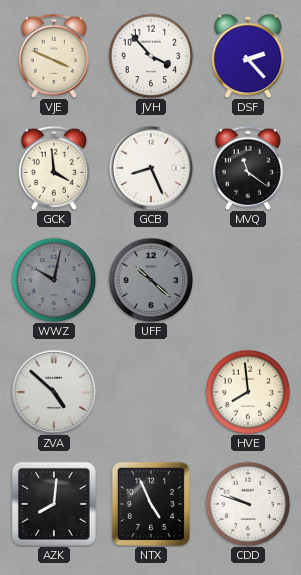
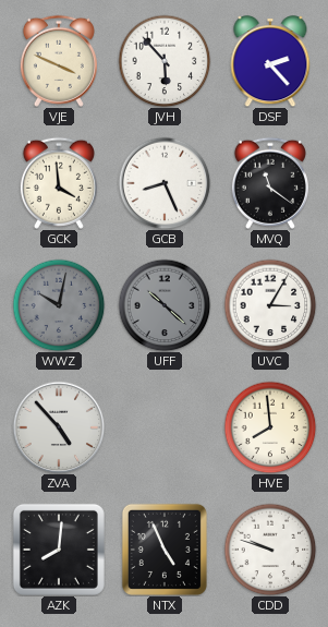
JVH: 3:53 -> 5:53 (165, 61)
UVC: none -> 3:05 (270, 305)
ZVA: 4:52 -> 4:53 (59, 427)
